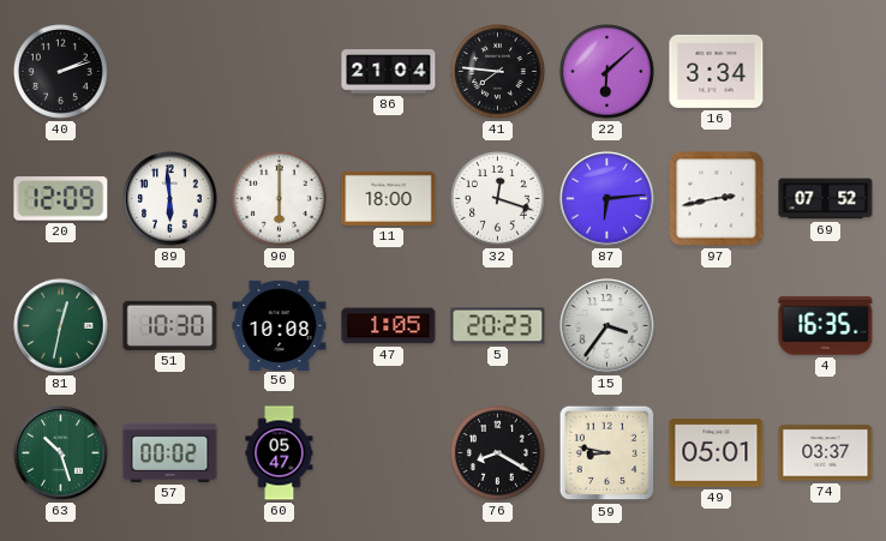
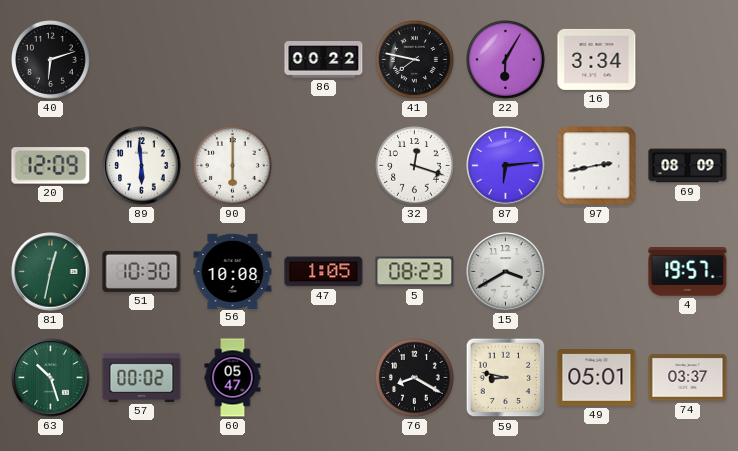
40: 2:12 -> 6:12 (51, 60)
86: 21:04 -> 00:22 (324, 60)
41: 7:46 -> 7:47 (415, 60)
22: 6:08 -> 6:05 (506, 60)
11: 18:00 -> none (389, 198)
69: 07:52 -> 08:09 (688, 166)
5: 20:23 -> 08:23 (415, 272)
15: 3:36 -> 3:40 (506, 272)
4: 16:35 -> 19:57 (688, 272)
